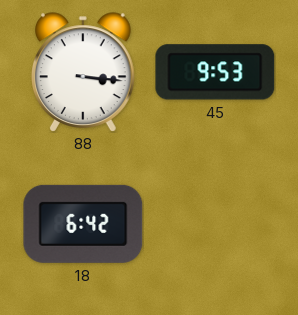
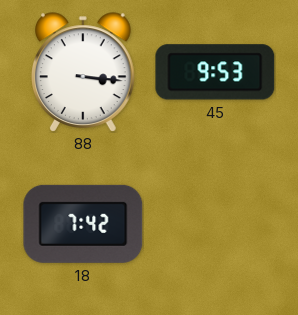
18: 6:42 -> 7:42 (83, 224)
